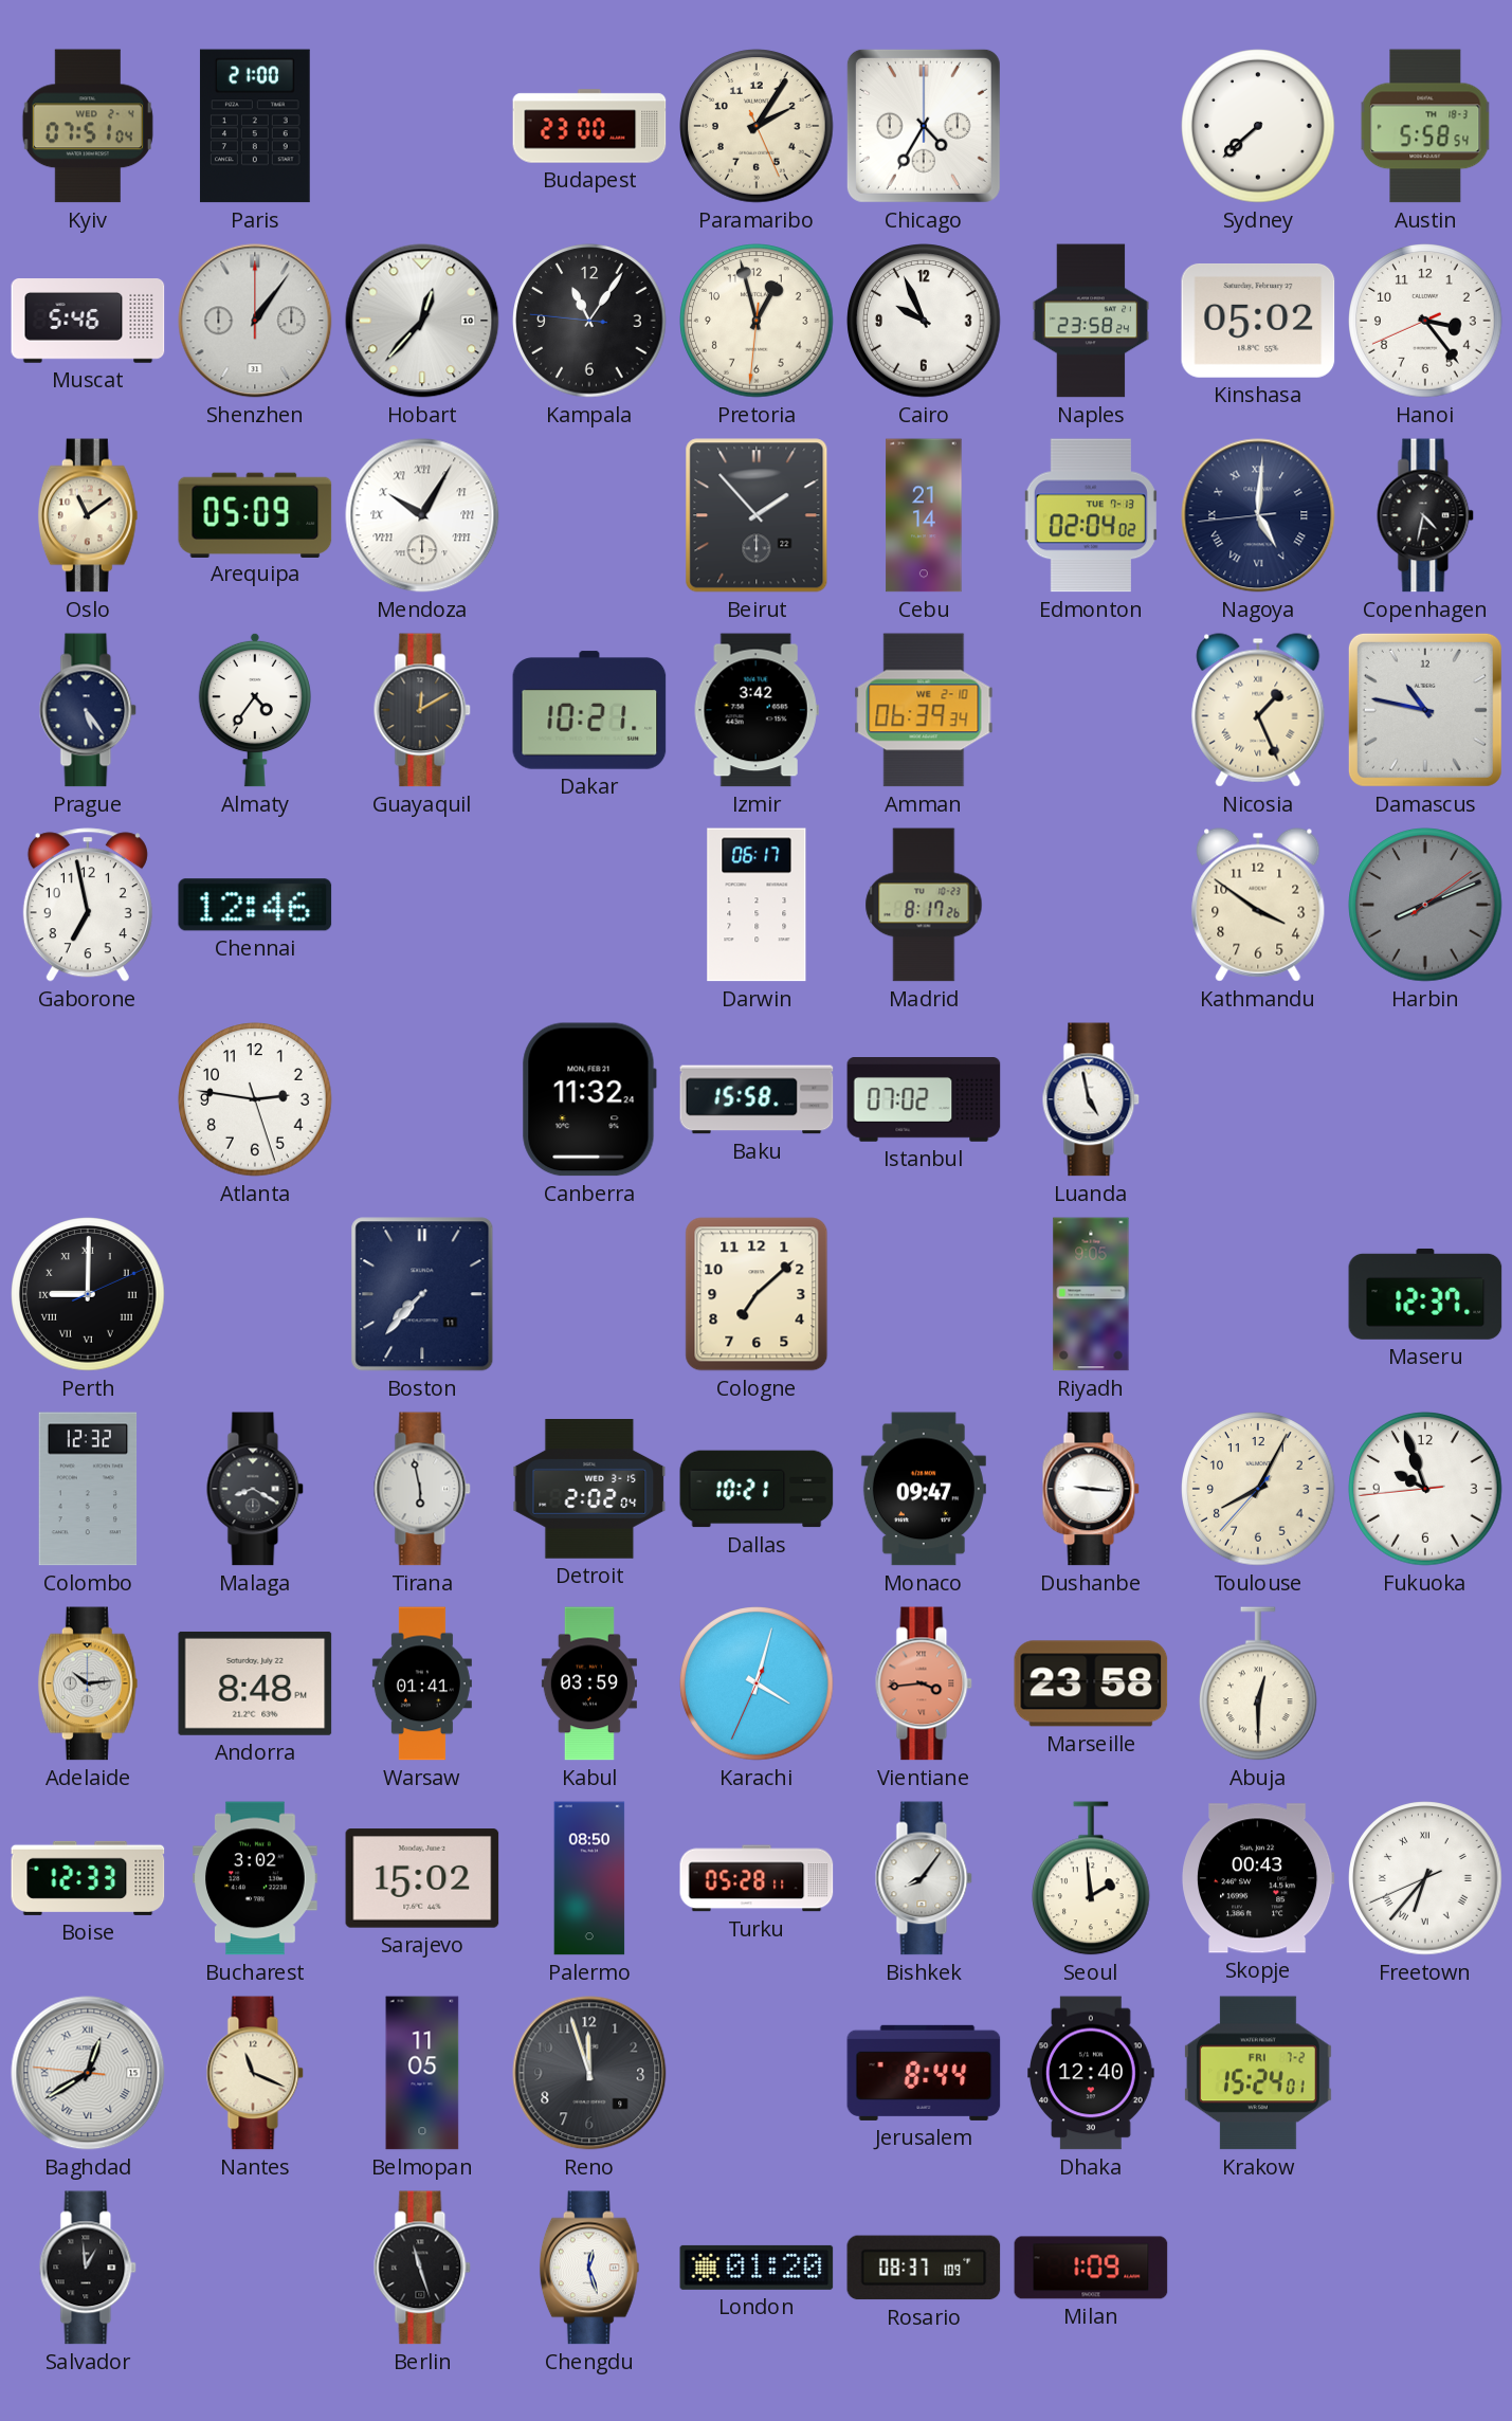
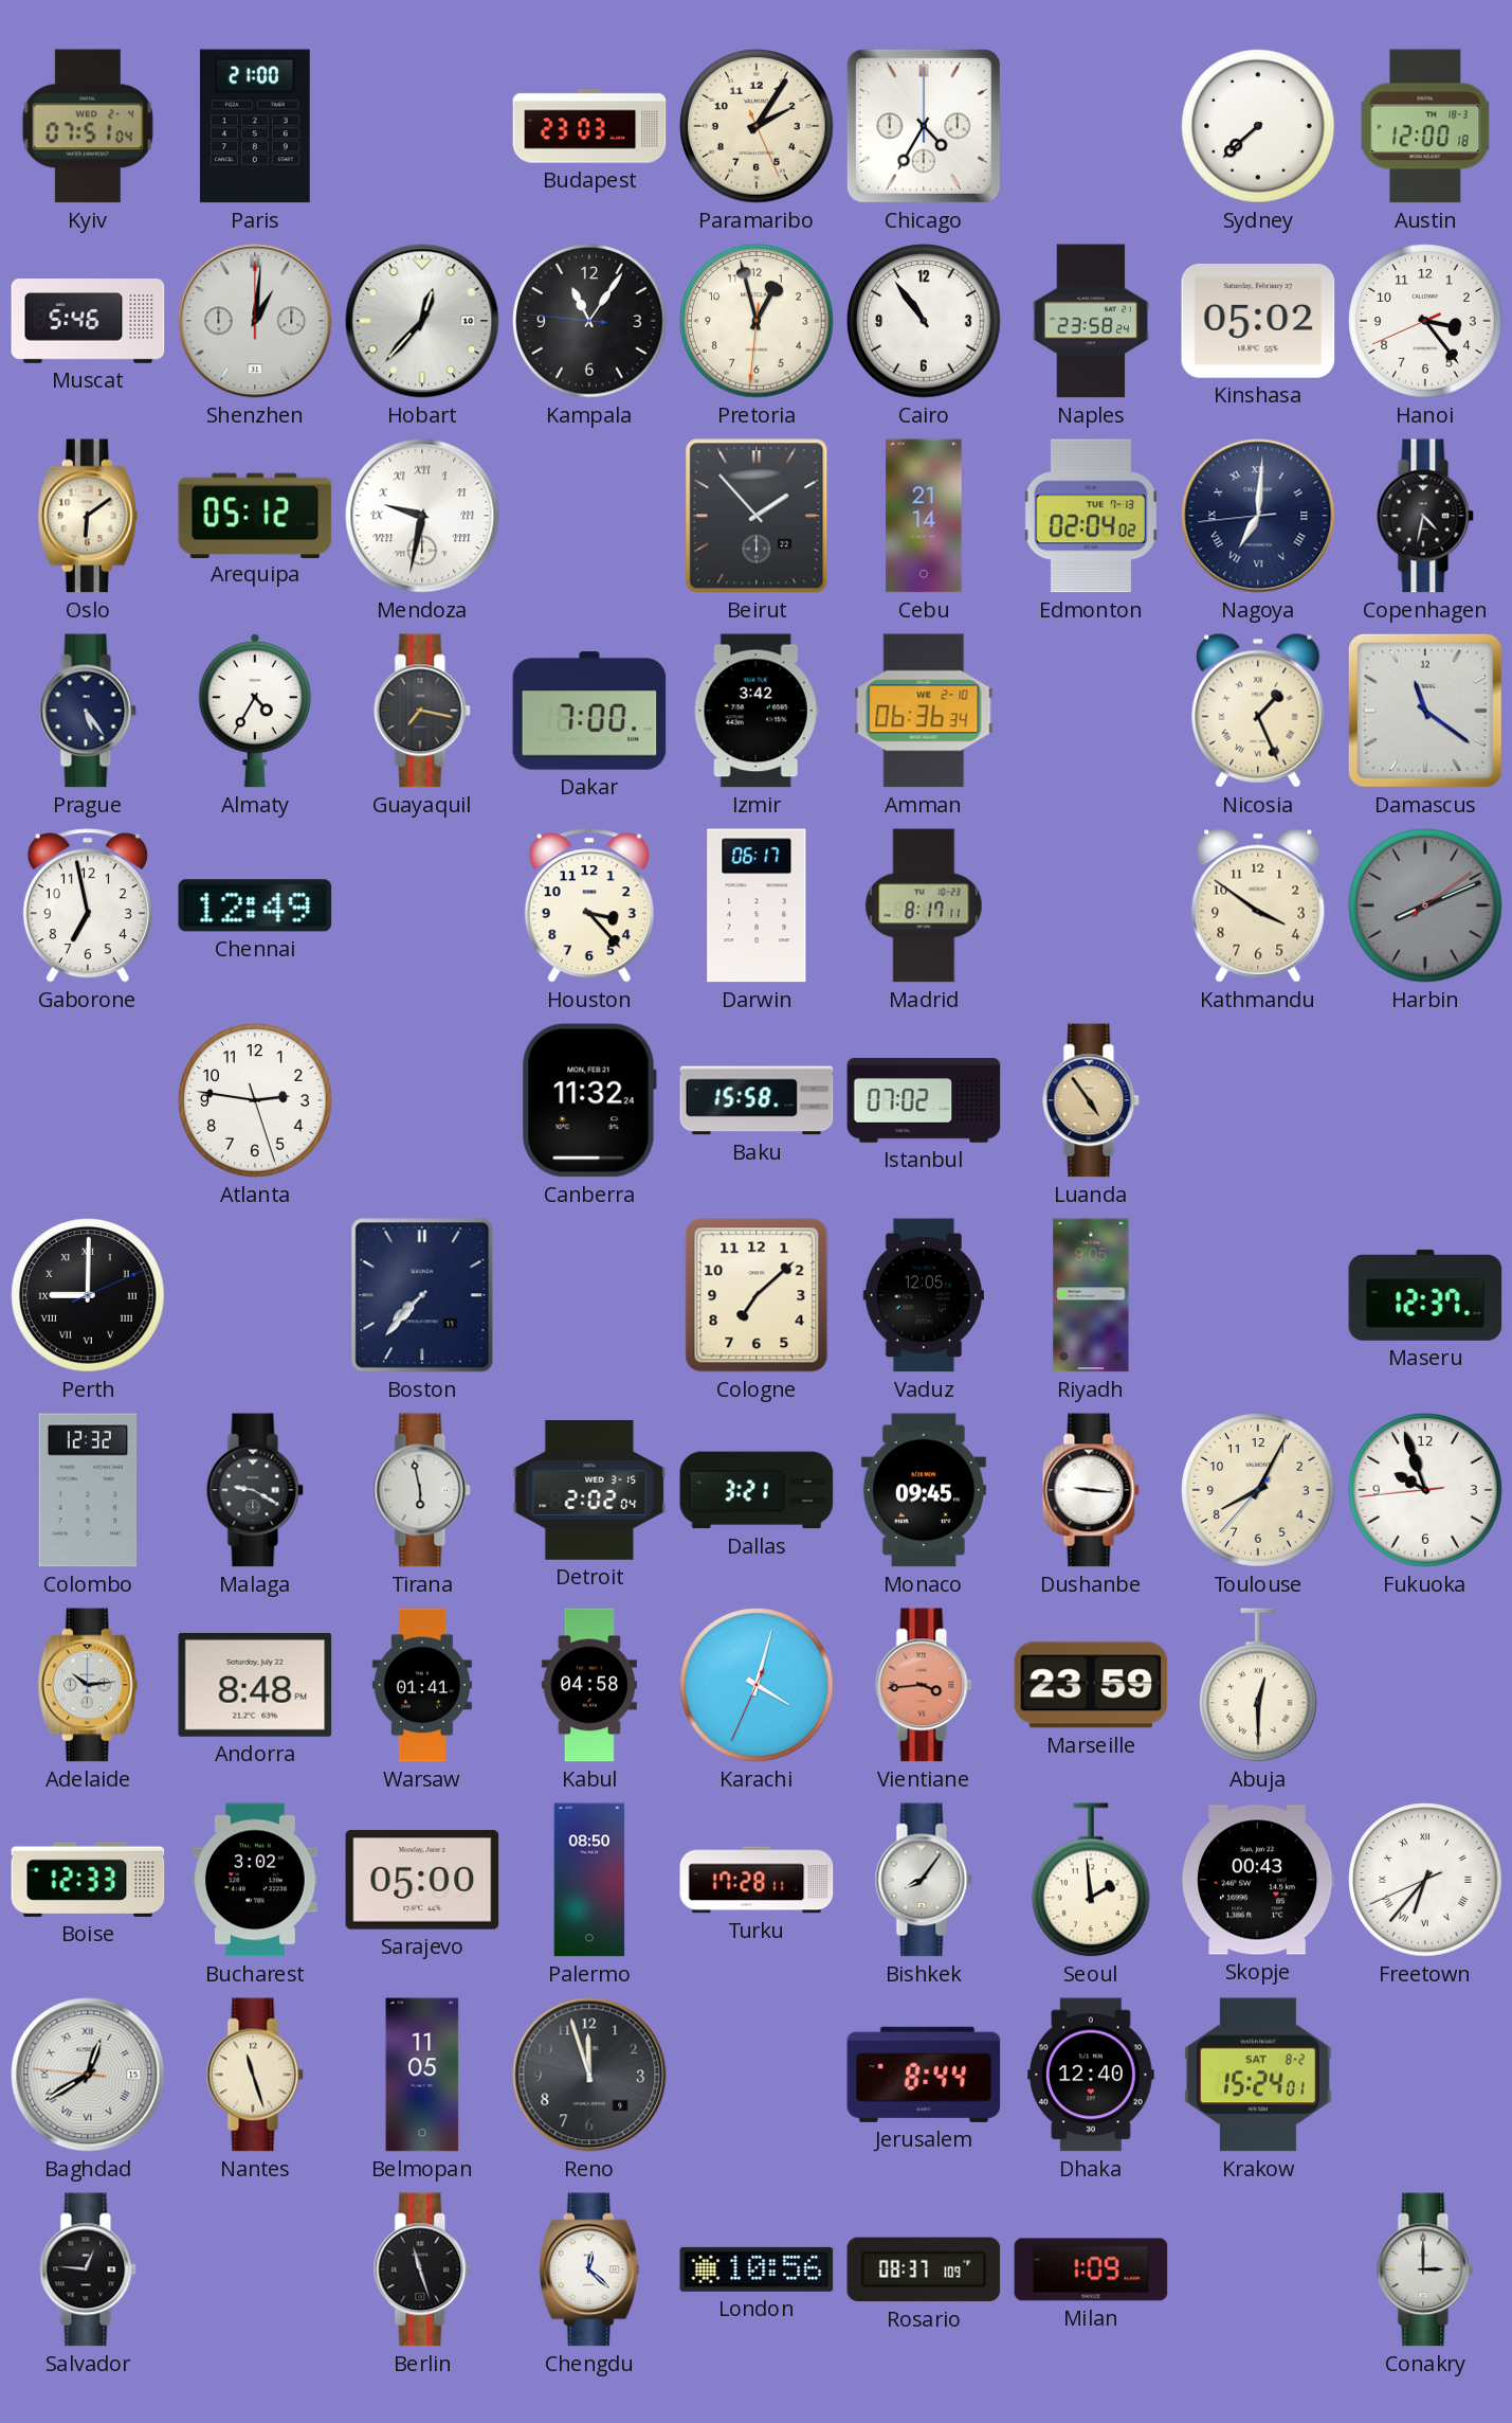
Budapest: 23:00 -> 23:03 (589, 126)
Austin: 5:58 -> 12:00 (1425, 126)
Shenzhen: 1:06 -> 1:01 (255, 321)
Cairo: 9:56 -> 10:54 (924, 321)
Oslo: 11:09 -> 6:09 (88, 516)
Arequipa: 05:09 -> 05:12 (255, 515)
Mendoza: 10:05 -> 9:32 (422, 516)
Nagoya: 5:00 -> 7:00 (1258, 516)
Almaty: 4:36 -> 4:35 (255, 711)
Guayaquil: 12:10 -> 7:17 (422, 711)
Dakar: 10:21 -> 7:00 (589, 711)
Amman: 06:39 -> 06:36 (924, 711)
Damascus: 10:47 -> 11:21 (1425, 711)
Chennai: 12:46 -> 12:49 (255, 905)
Houston: none -> 3:23 (589, 905)
Madrid: 8:17:26 -> 8:17:11 (924, 905)
Luanda: 4:58 -> 4:54 (1091, 1100)
Luanda dial: white -> champagne (1091, 1100)
Vaduz: none -> 12:05 (924, 1295)
Malaga: 8:20 -> 9:20 (255, 1490)
Dallas: 10:21 -> 3:21 (757, 1490)
Monaco: 09:47 -> 09:45 (924, 1490)
Kabul: 03:59 -> 04:58 (589, 1685)
Marseille: 23:58 -> 23:59 (1091, 1685)
Sarajevo: 15:02 -> 05:00 (422, 1880)
Turku: 05:28 -> 17:28 (757, 1880)
Nantes: 11:19 -> 11:27 (255, 2075)
Krakow date: FRI 7-2 -> SAT 8-2 (1258, 2075)
Salvador: 12:59 -> 12:46 (88, 2269)
Chengdu: 12:27 -> 12:22 (589, 2269)
London: 01:20 -> 10:56 (757, 2269)
Conakry: none -> 3:00 (1425, 2269)
